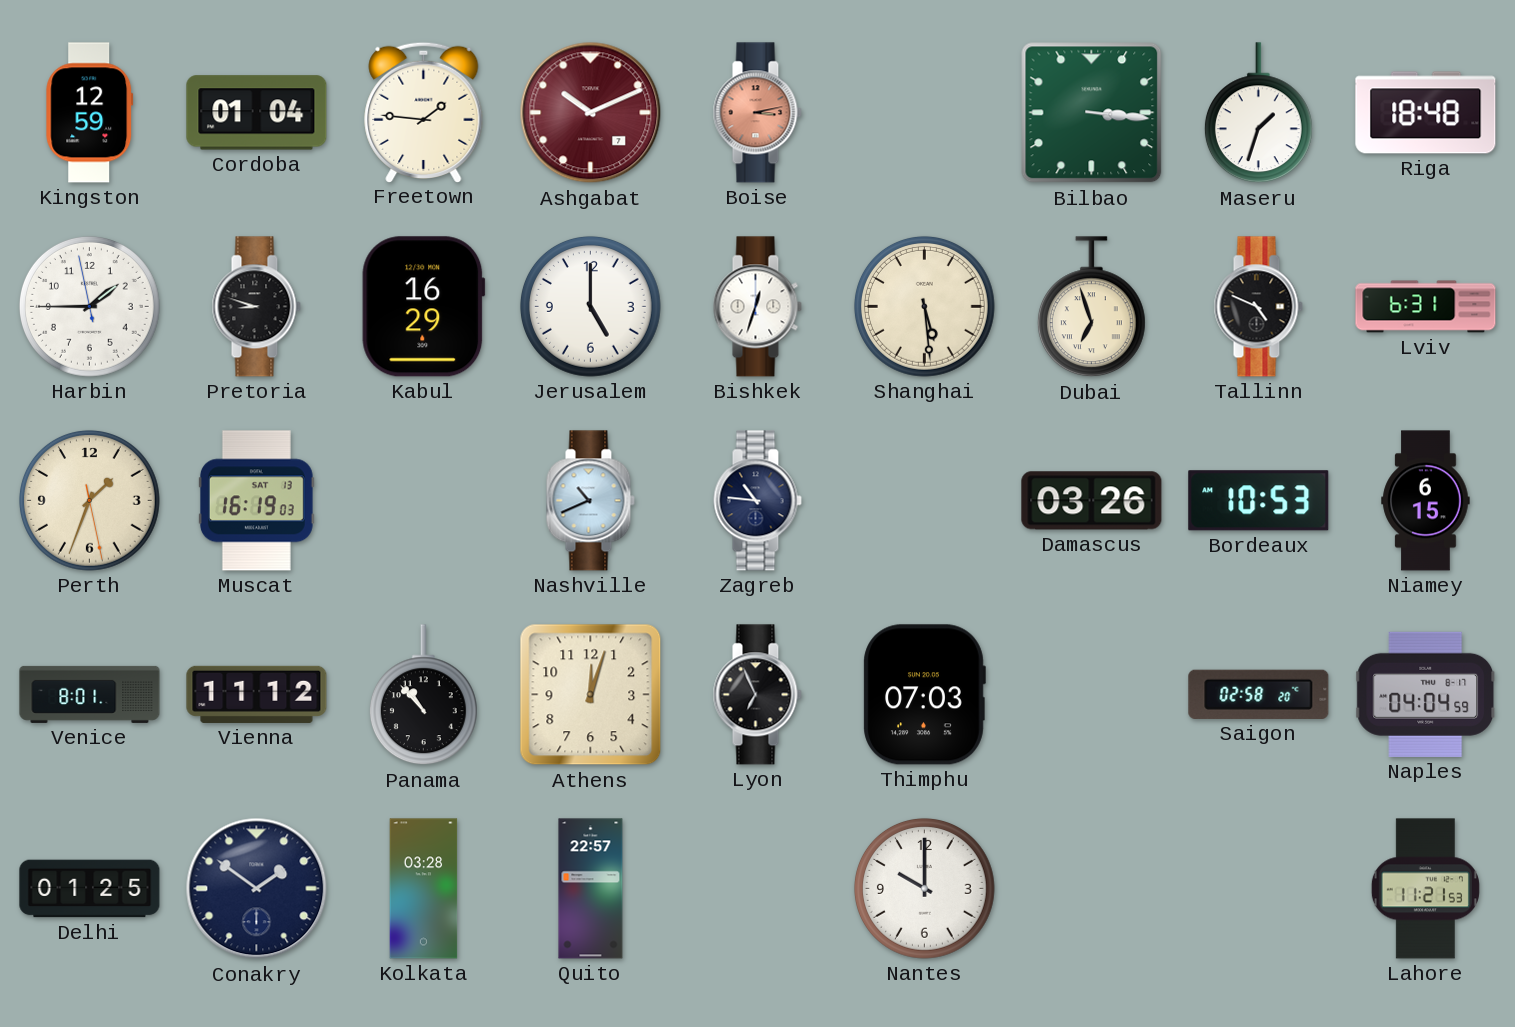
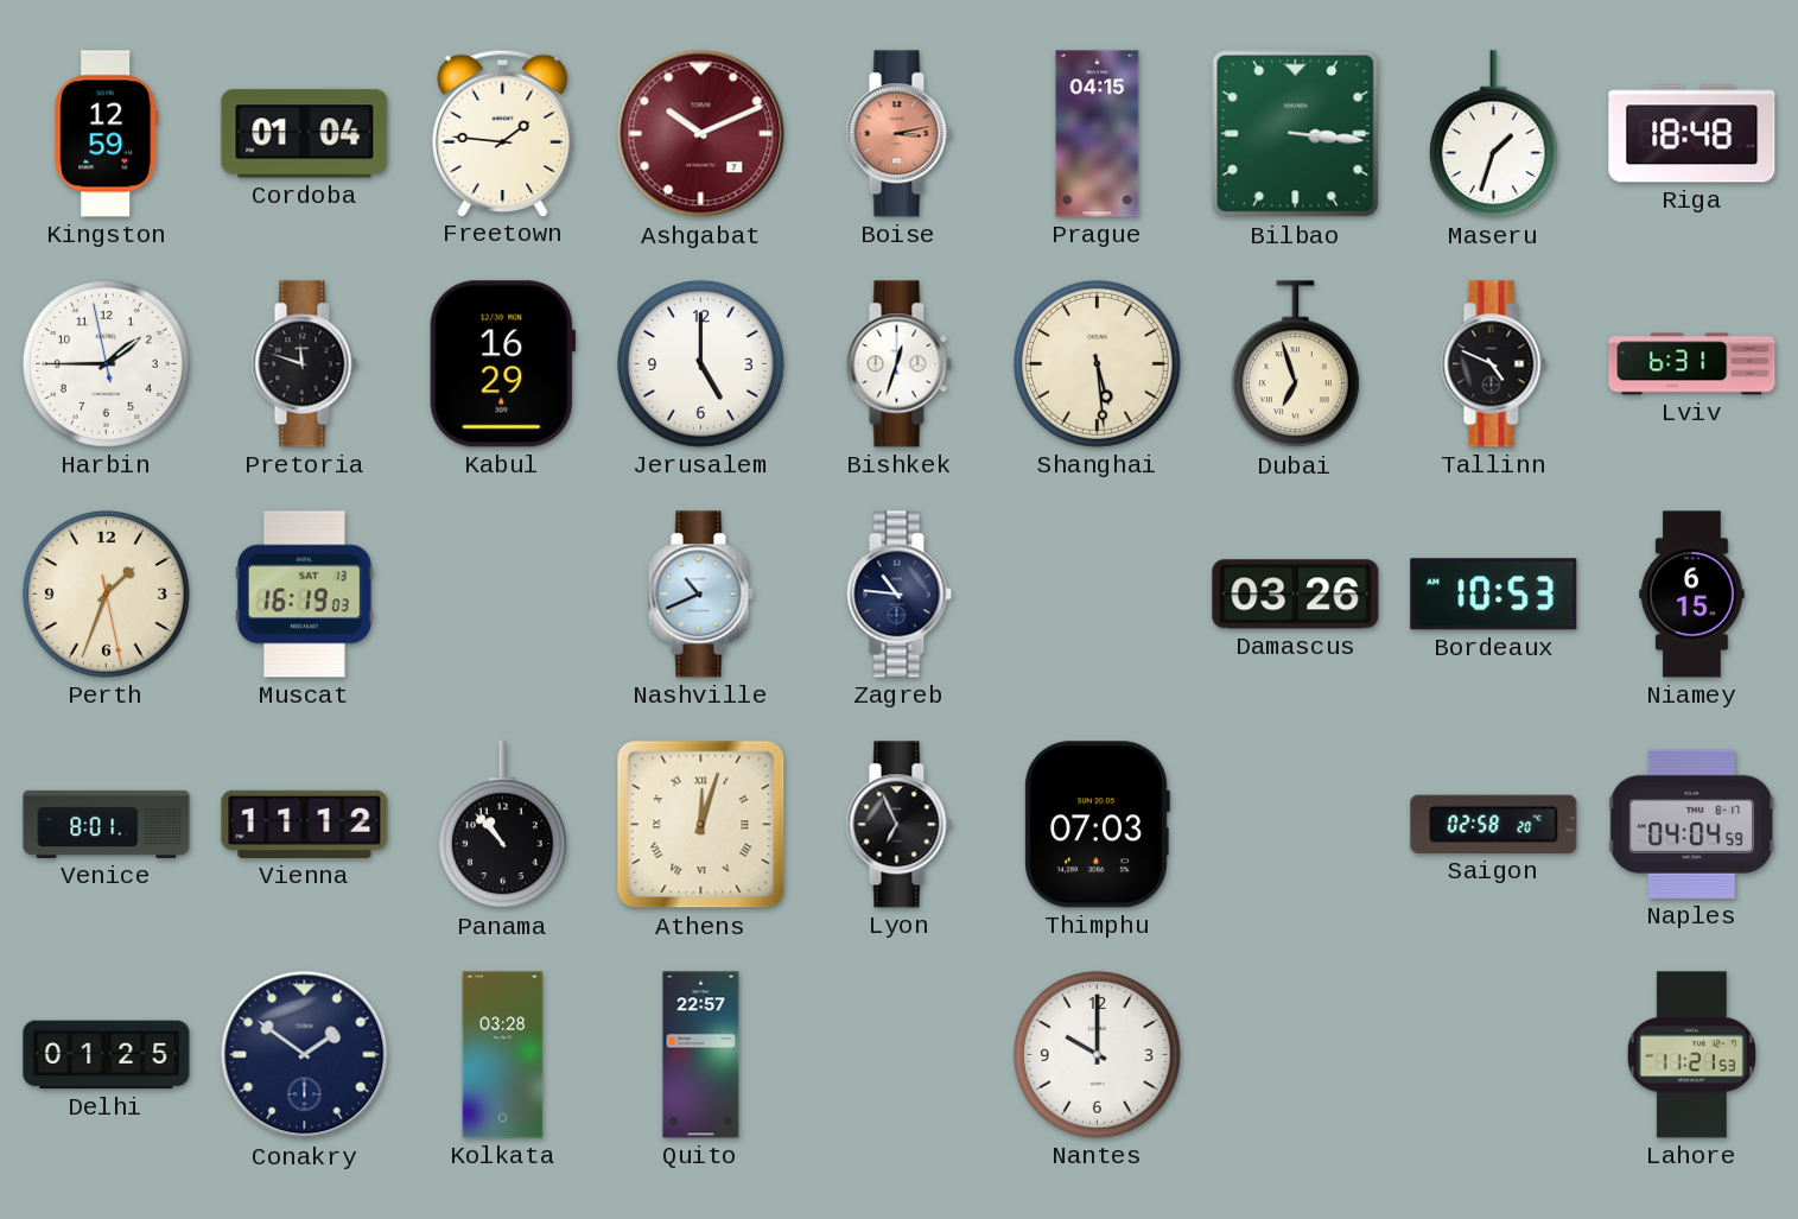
Prague: none -> 04:15 (1098, 134)
Pretoria: 8:48 -> 11:48 (304, 364)
Athens numerals: Arabic -> Roman (701, 825)
